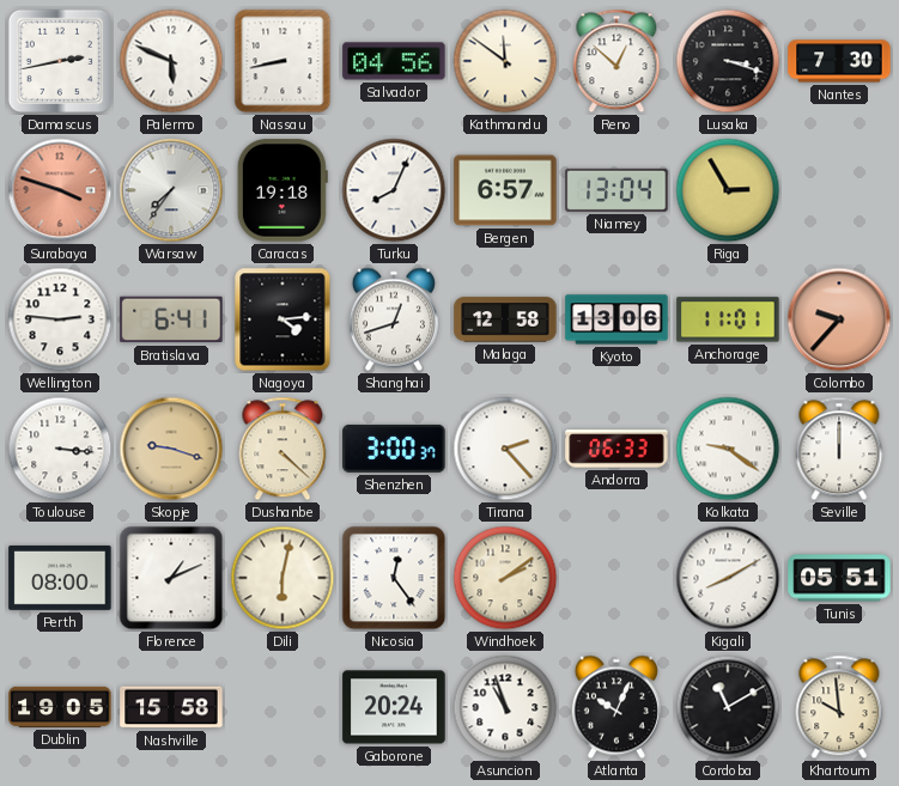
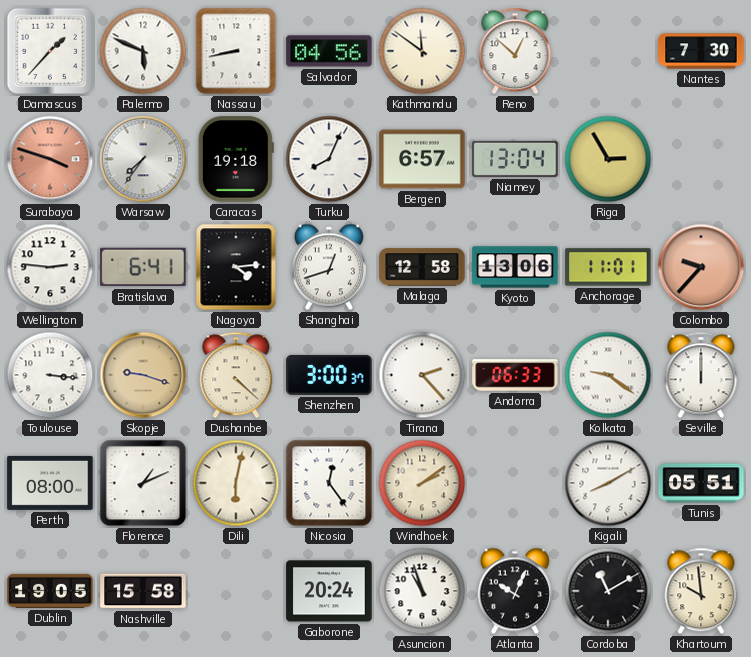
Damascus: 2:43 -> 1:37 (50, 51)
Lusaka: 3:18 -> none (728, 61)
